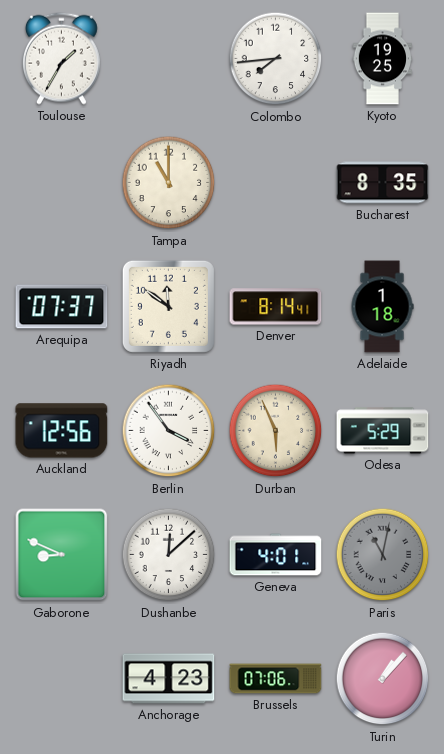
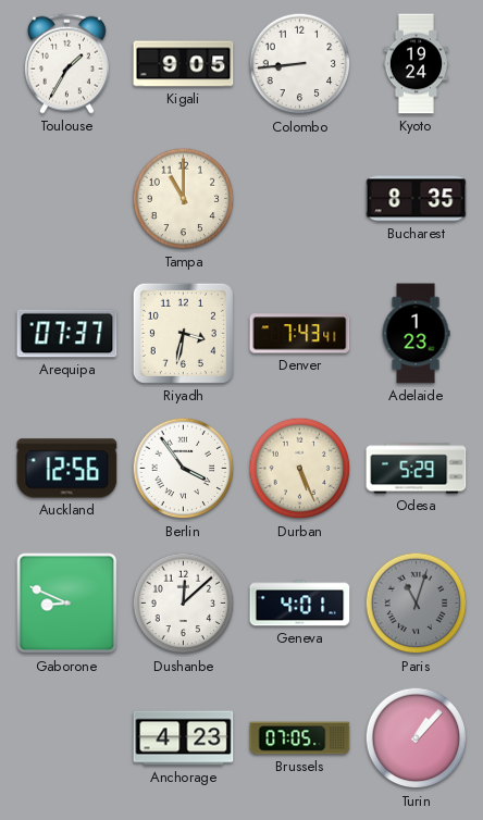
Kigali: none -> 9:05 (184, 64)
Colombo: 7:44 -> 8:44 (300, 64)
Kyoto: 19:25 -> 19:24 (417, 64)
Riyadh: 11:51 -> 3:32 (183, 333)
Denver: 8:14 -> 7:43 (300, 334)
Adelaide: 1:18 -> 1:23 (416, 334)
Durban: 5:56 -> 5:26 (300, 469)
Paris: 11:02 -> 11:03 (417, 604)
Brussels: 07:06 -> 07:05 (300, 738)
